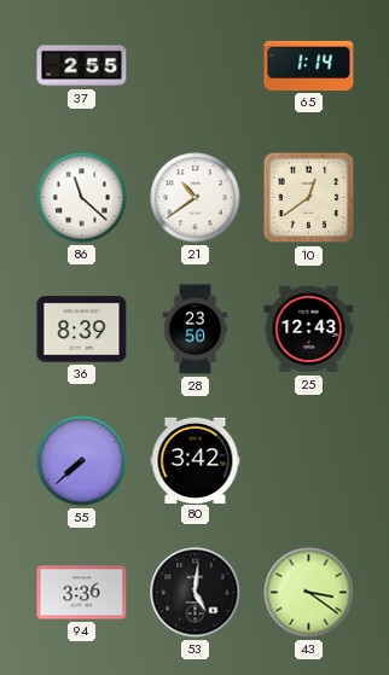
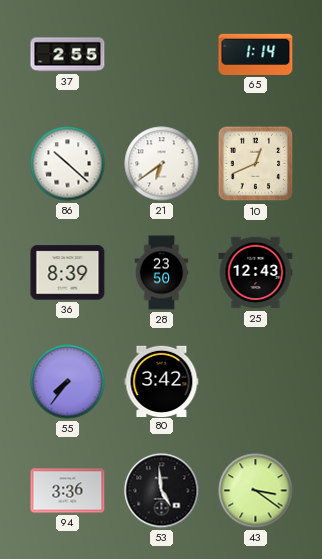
86: 11:22 -> 10:22 (68, 164)
21: 10:39 -> 6:39 (162, 164)
10: 12:39 -> 12:41 (256, 164)
55: 7:38 -> 7:36 (68, 382)
53: 5:01 -> 4:59 (162, 491)
